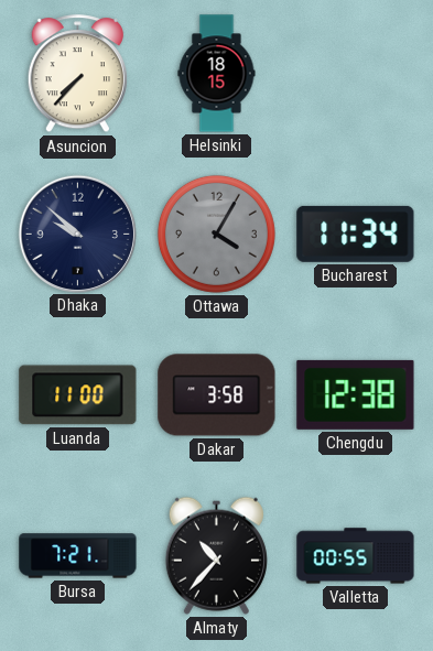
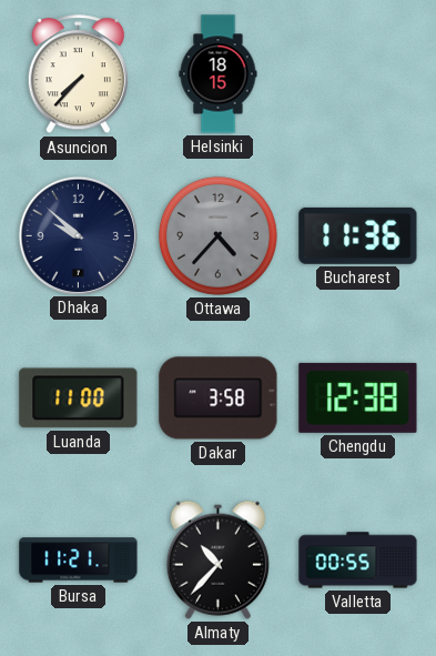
Ottawa: 4:05 -> 4:37 (217, 235)
Bucharest: 11:34 -> 11:36 (358, 235)
Bursa: 7:21 -> 11:21 (79, 561)
